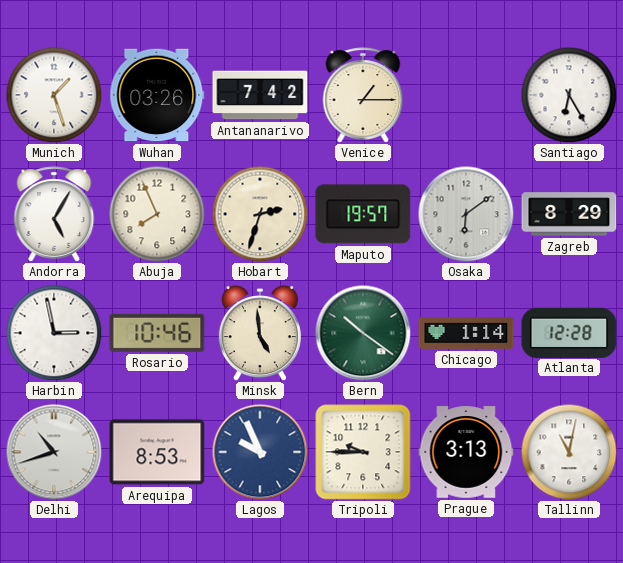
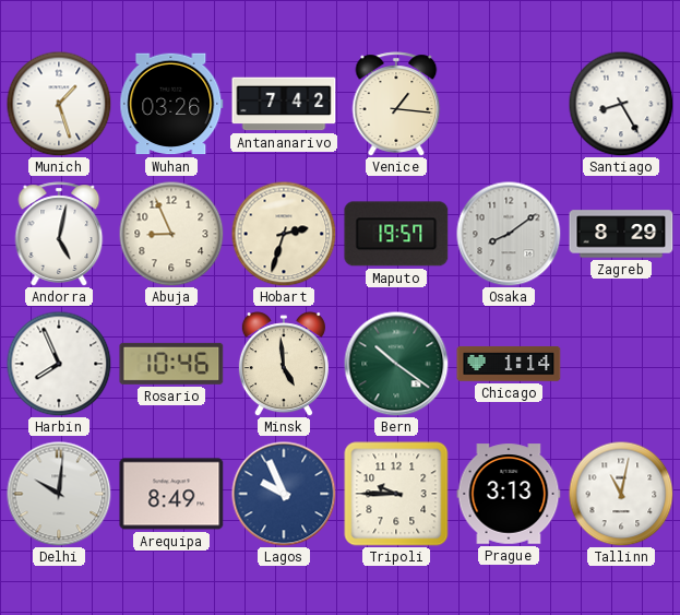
Venice: 1:15 -> 1:16 (396, 104)
Santiago: 6:25 -> 8:25 (621, 104)
Andorra: 5:05 -> 5:02 (59, 234)
Abuja: 7:56 -> 8:56 (171, 234)
Osaka: 6:09 -> 8:09 (509, 234)
Harbin: 2:58 -> 7:56 (59, 364)
Atlanta: 12:28 -> none (569, 332)
Delhi: 10:42 -> 10:01 (59, 494)
Arequipa: 8:53 -> 8:49 (171, 494)
